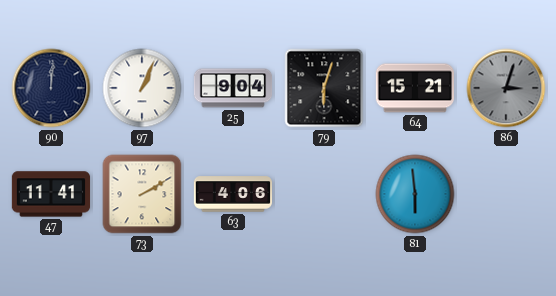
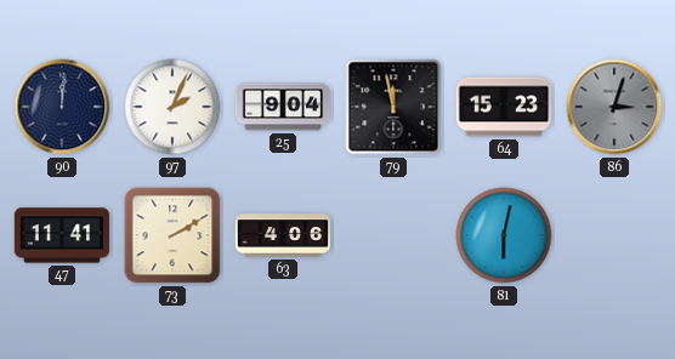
97: 1:04 -> 2:04 (172, 107)
79: 6:03 -> 11:58 (393, 107)
64: 15:21 -> 15:23 (504, 107)
81: 5:59 -> 6:02 (504, 235)
